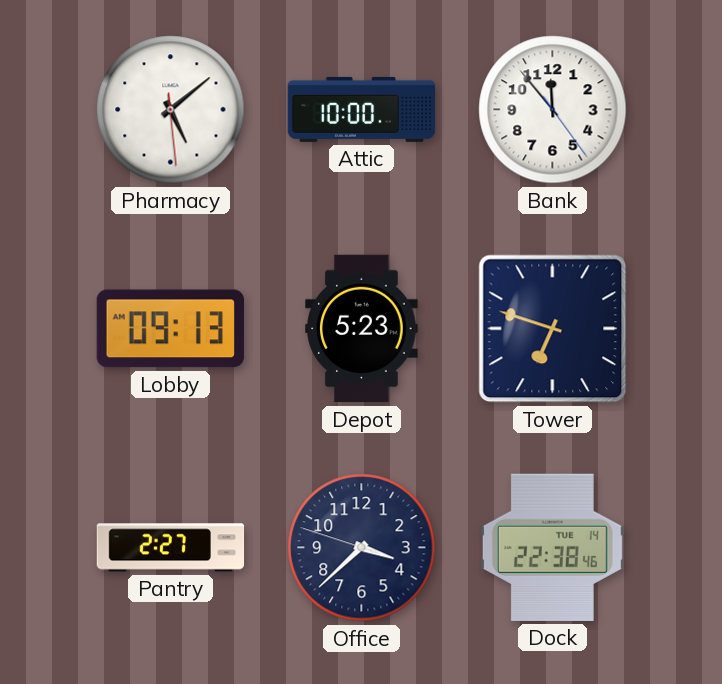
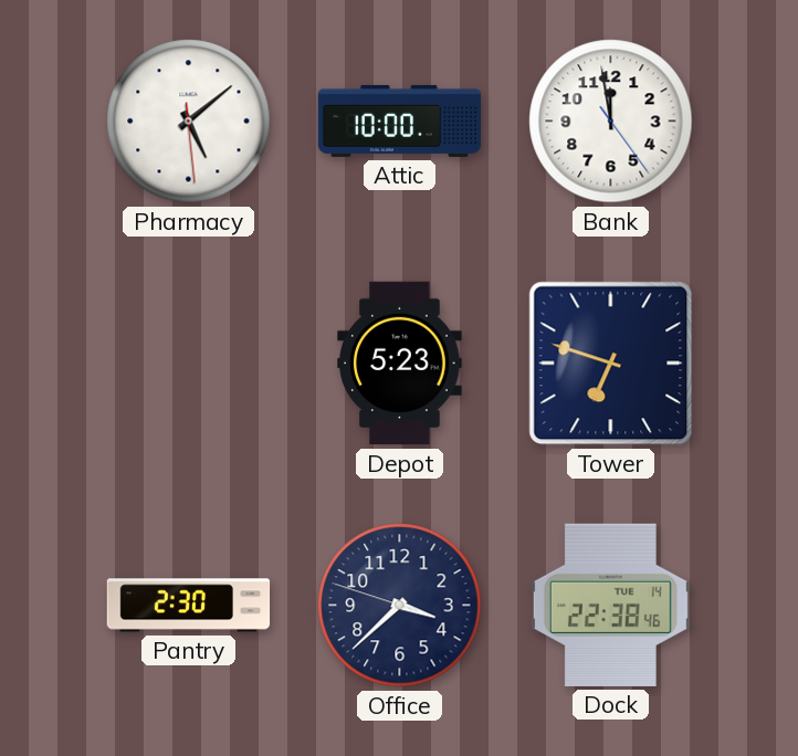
Bank: 11:53 -> 11:58 (611, 122)
Lobby: 09:13 -> none (170, 329)
Pantry: 2:27 -> 2:30 (189, 606)
